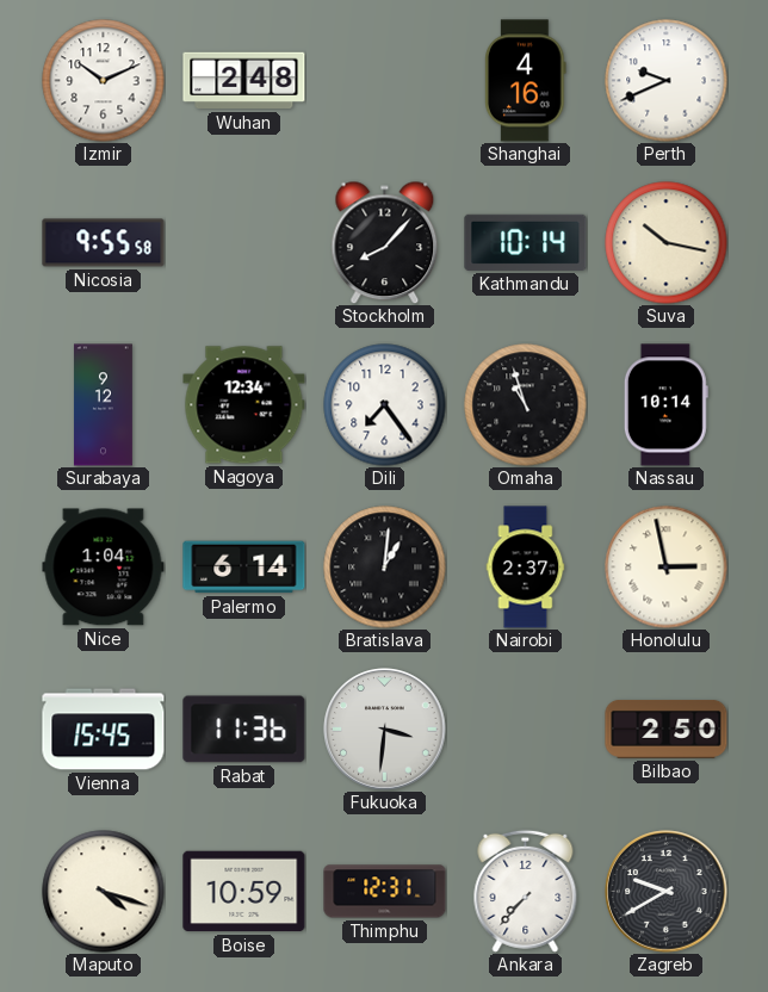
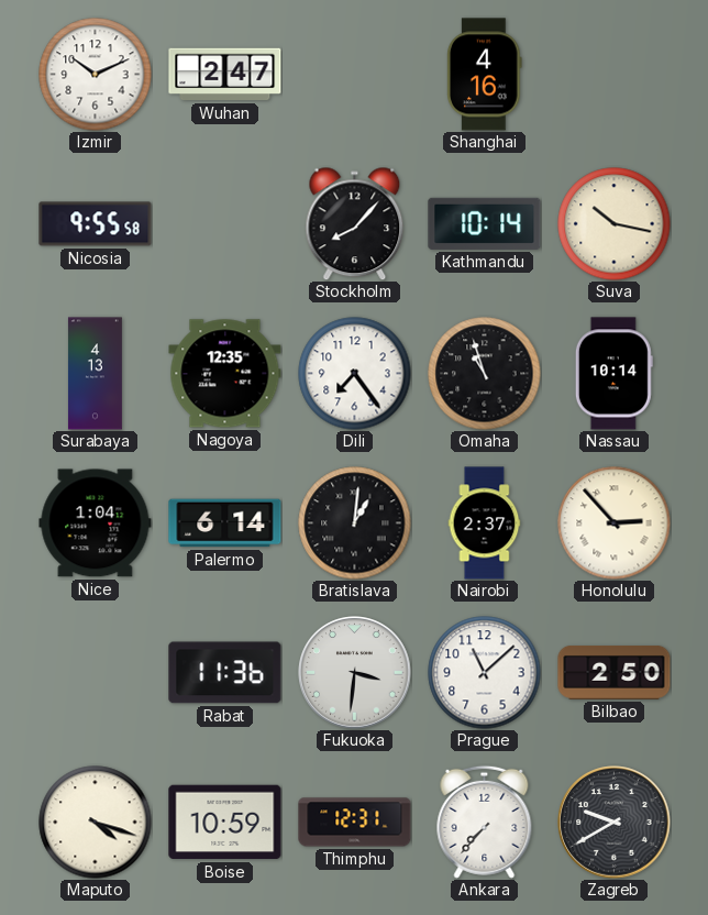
Wuhan: 2:48 -> 2:47 (225, 75)
Perth: 9:41 -> none (667, 81)
Surabaya: 9:12 -> 4:13 (95, 374)
Nagoya: 12:34 -> 12:35 (225, 374)
Honolulu: 2:58 -> 2:53 (615, 523)
Vienna: 15:45 -> none (104, 730)
Prague: none -> 11:08 (485, 673)
